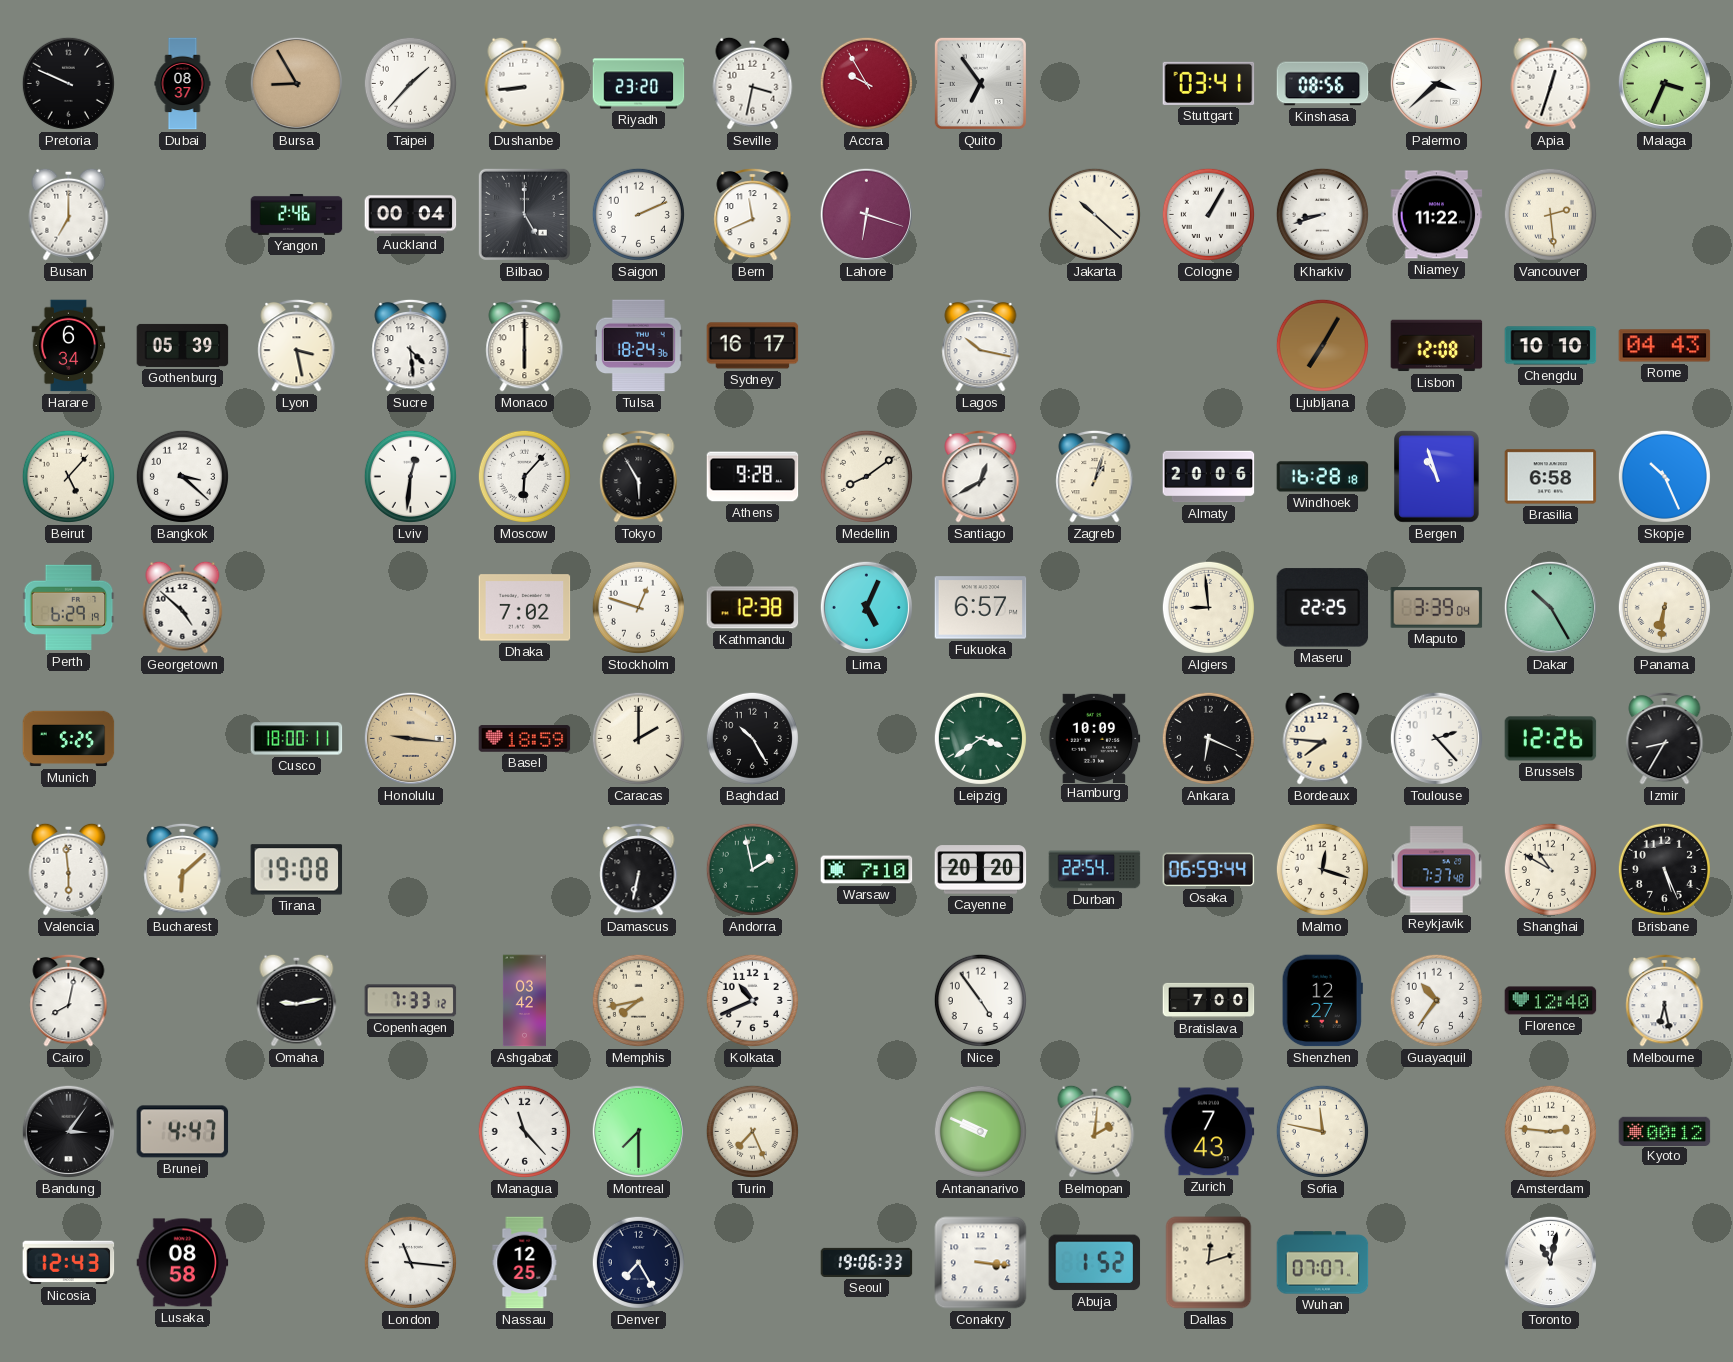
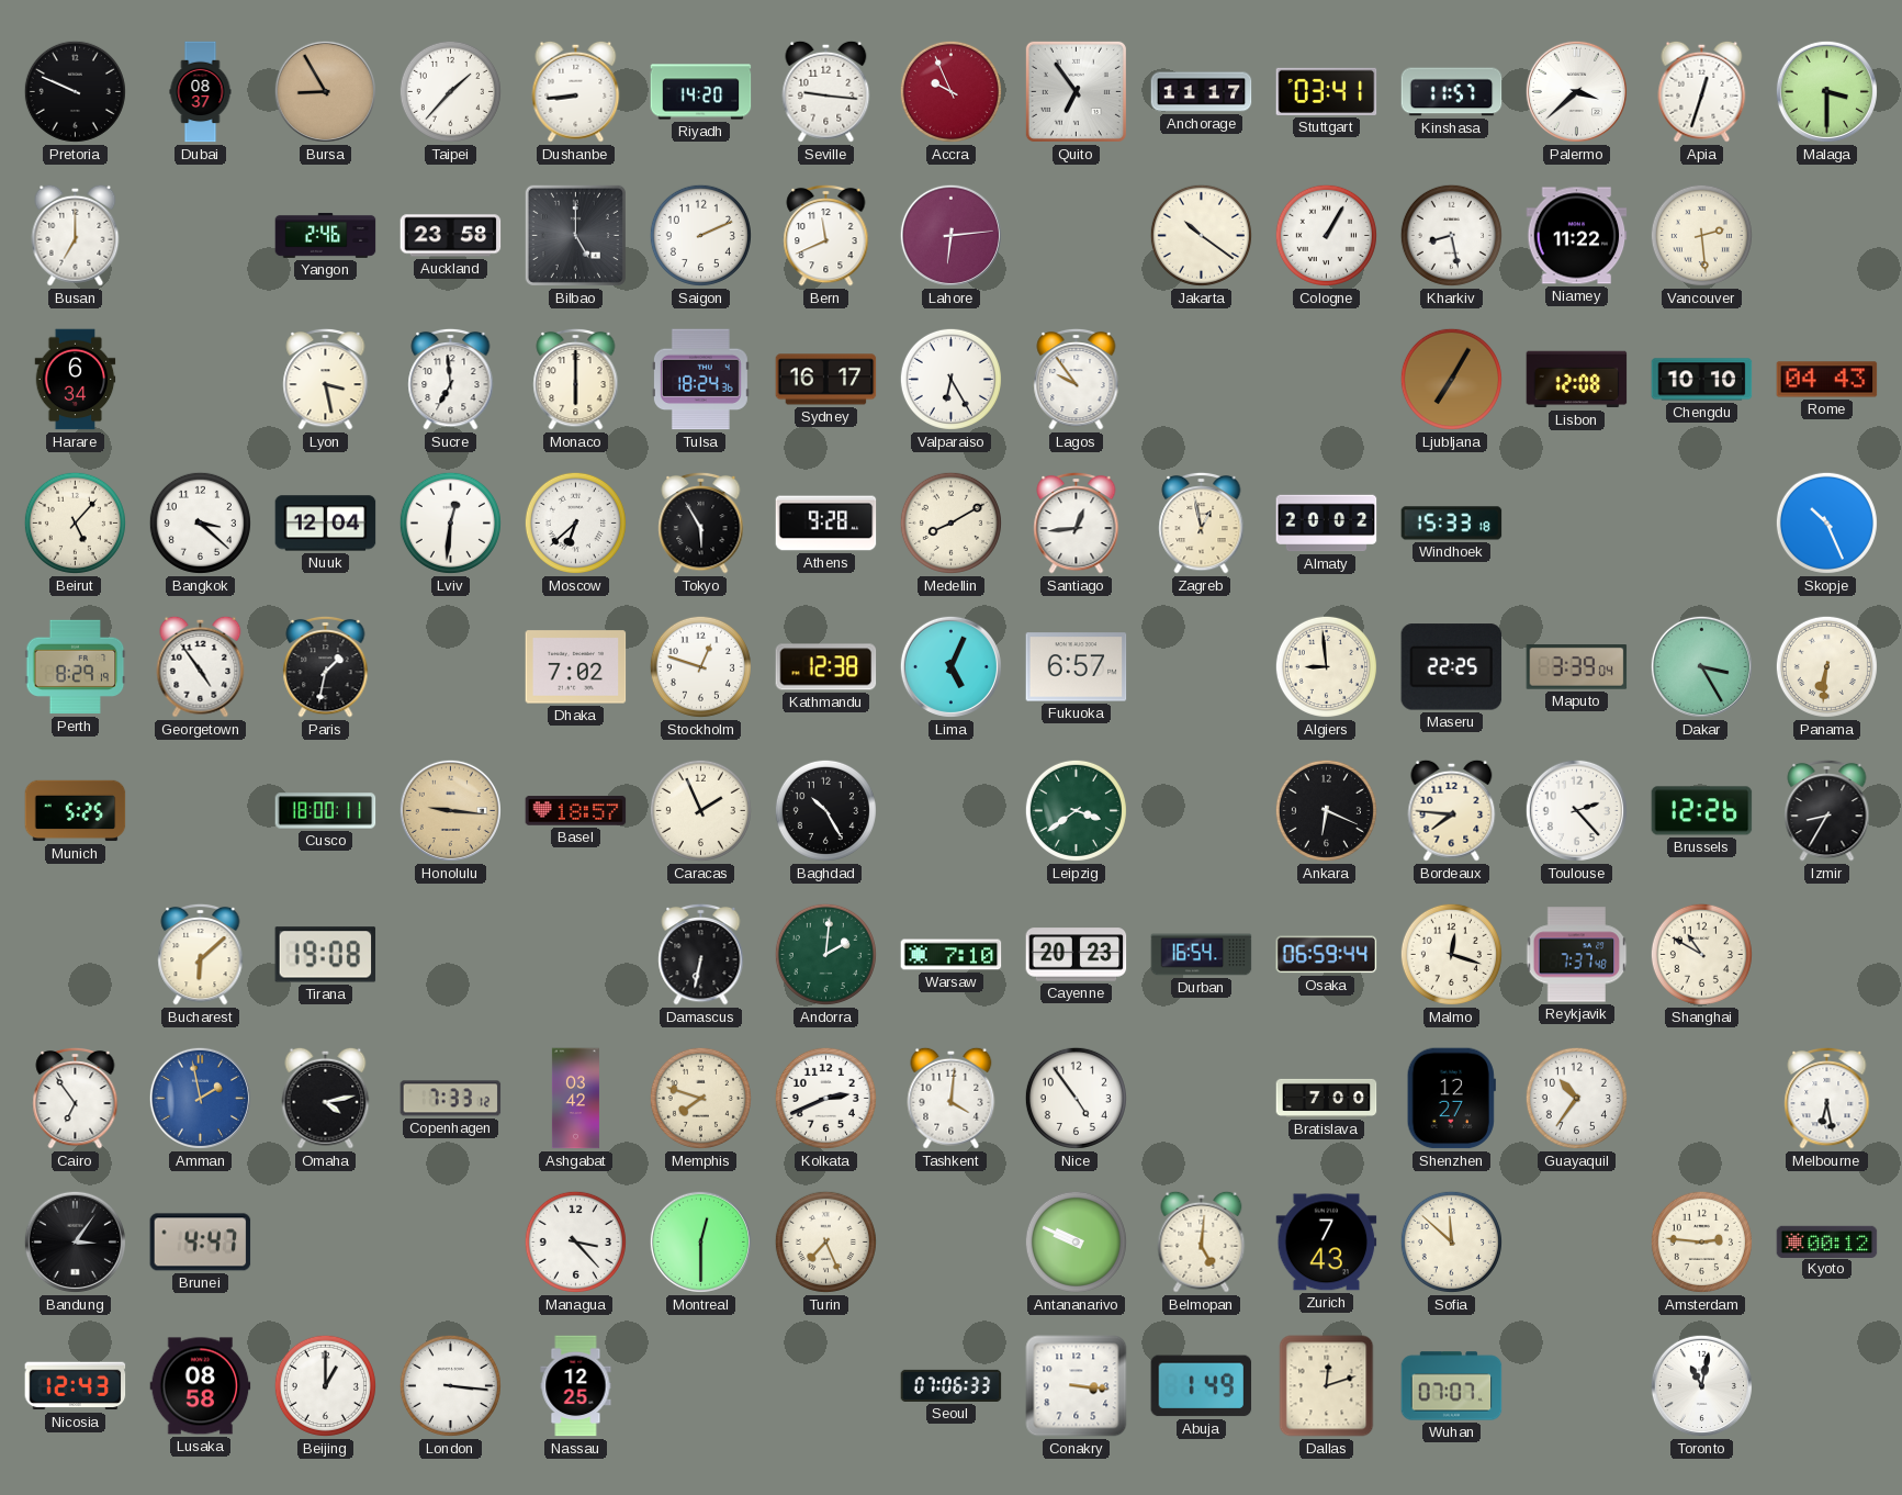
Riyadh: 23:20 -> 14:20 (701, 92)
Seville: 3:32 -> 9:16 (826, 91)
Accra: 9:55 -> 9:56 (950, 91)
Anchorage: none -> 11:17 (1202, 92)
Kinshasa: 08:56 -> 11:57 (1452, 92)
Malaga: 3:34 -> 3:30 (1826, 91)
Auckland: 00:04 -> 23:58 (451, 236)
Lahore: 6:18 -> 6:14 (950, 235)
Jakarta: 10:22 -> 10:21 (1201, 235)
Kharkiv: 8:42 -> 8:28 (1451, 235)
Gothenburg: 05:39 -> none (183, 345)
Sucre: 4:29 -> 6:59 (451, 379)
Valparaiso: none -> 6:25 (950, 379)
Lagos: 10:17 -> 9:54 (1077, 379)
Nuuk: none -> 12:04 (326, 524)
Moscow: 6:07 -> 6:38 (575, 522)
Medellin: 8:09 -> 8:10 (950, 522)
Santiago: 12:40 -> 12:44 (1077, 522)
Zagreb: 1:03 -> 12:58 (1202, 522)
Almaty: 20:06 -> 20:02 (1327, 524)
Windhoek: 16:28 -> 15:33 (1452, 524)
Bergen: 10:57 -> none (1437, 477)
Brasilia: 6:58 -> none (1551, 477)
Perth: 6:29 -> 8:29 (76, 667)
Georgetown: 4:52 -> 4:54 (201, 666)
Paris: none -> 1:32 (326, 666)
Dakar: 10:25 -> 3:25 (1701, 666)
Basel: 18:59 -> 18:57 (576, 811)
Caracas: 2:00 -> 1:56 (700, 810)
Hamburg: 10:09 -> none (1095, 738)
Valencia: 5:59 -> none (69, 869)
Andorra: 1:58 -> 2:01 (825, 954)
Cayenne: 20:20 -> 20:23 (1077, 955)
Durban: 22:54 -> 16:54 (1202, 955)
Brisbane: 5:26 -> none (1664, 869)
Cairo: 8:02 -> 6:54 (76, 1098)
Amman: none -> 1:58 (200, 1098)
Omaha: 9:13 -> 4:13 (326, 1098)
Memphis: 7:43 -> 7:48 (700, 1098)
Kolkata: 10:41 -> 2:41 (825, 1098)
Tashkent: none -> 4:01 (952, 1098)
Florence: 12:40 -> none (1551, 1001)
Managua: 11:23 -> 3:23 (575, 1241)
Montreal: 7:30 -> 12:30 (700, 1241)
Belmopan: 2:01 -> 5:01 (1202, 1241)
Sofia: 11:47 -> 11:52 (1451, 1241)
Beijing: none -> 1:00 (325, 1385)
London: 11:16 -> 3:16 (450, 1385)
Denver: 7:25 -> none (638, 1262)
Seoul: 19:06 -> 07:06 (952, 1385)
Abuja: 1:52 -> 1:49 (1202, 1386)
